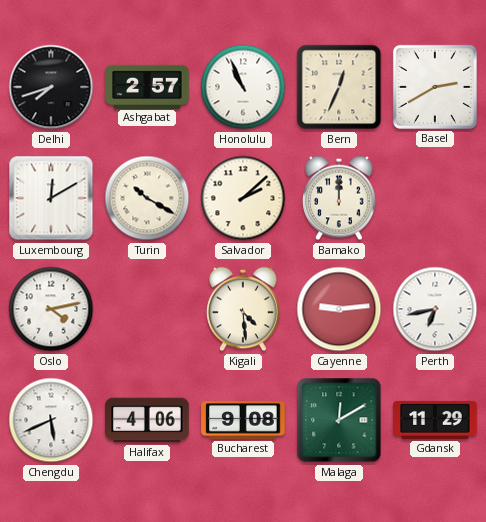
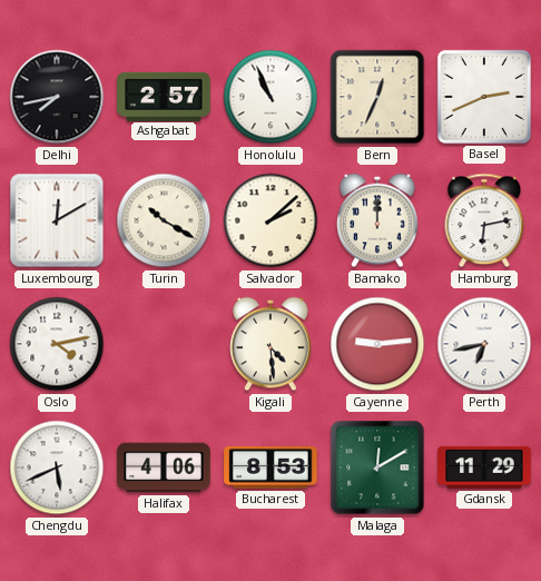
Delhi: 7:42 -> 7:43 (57, 97)
Basel: 2:40 -> 2:41 (484, 97)
Hamburg: none -> 6:13 (484, 220)
Bucharest: 9:08 -> 8:53 (270, 467)
